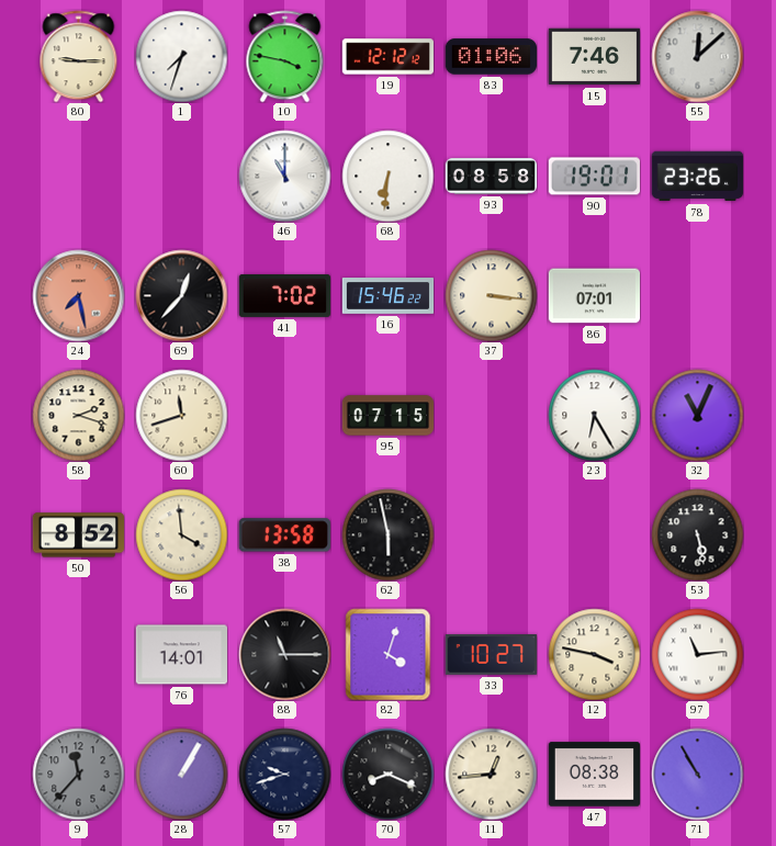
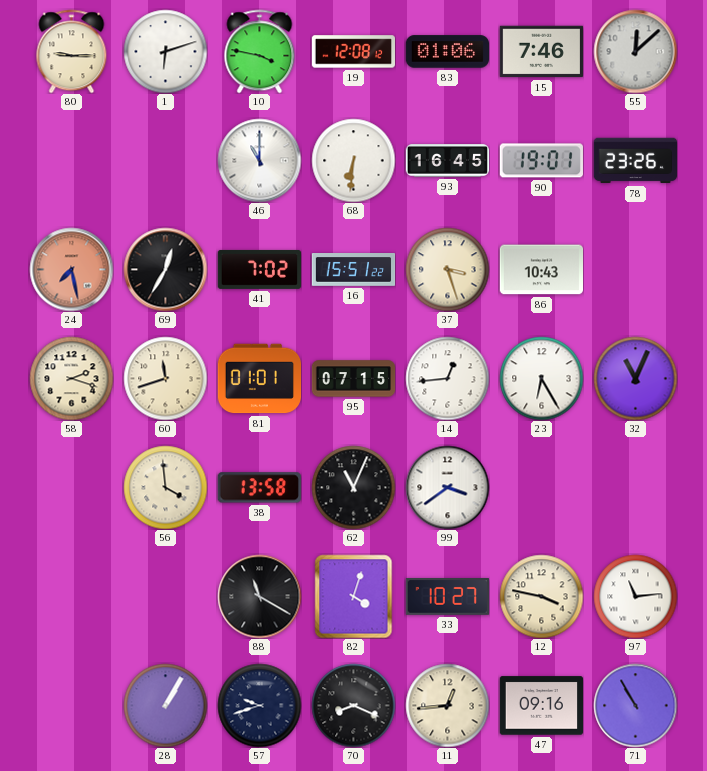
1: 7:33 -> 6:12 (165, 51)
19: 12:12 -> 12:08 (353, 52)
93: 08:58 -> 16:45 (447, 161)
69: 12:37 -> 12:35 (165, 269)
16: 15:46 -> 15:51 (353, 270)
37: 3:16 -> 3:27 (447, 269)
86: 07:01 -> 10:43 (541, 270)
81: none -> 01:01 (259, 379)
14: none -> 12:44 (447, 378)
50: 8:52 -> none (78, 535)
62: 5:58 -> 11:04 (353, 487)
99: none -> 3:39 (447, 487)
53: 5:28 -> none (697, 534)
76: 14:01 -> none (181, 655)
88: 11:15 -> 11:20 (259, 596)
9: 11:37 -> none (78, 774)
47: 08:38 -> 09:16 (541, 706)
